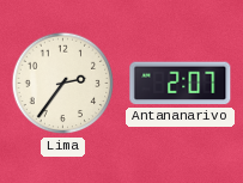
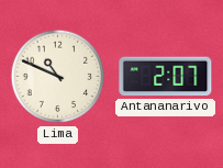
Lima: 2:36 -> 10:49 (58, 77)
